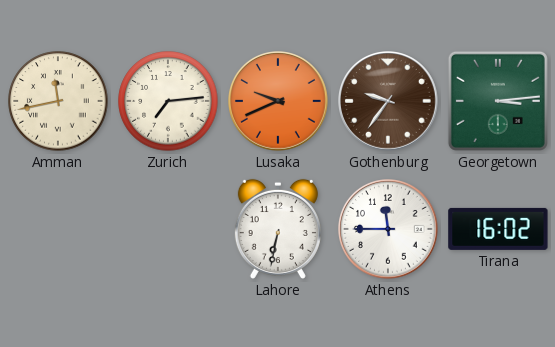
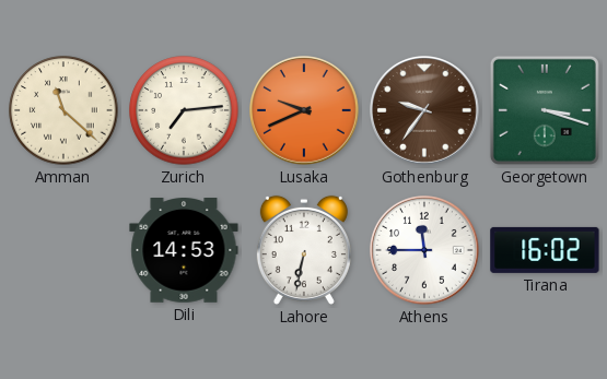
Amman: 11:43 -> 11:22 (63, 110)
Georgetown: 3:14 -> 3:18 (545, 110)
Dili: none -> 14:53 (184, 251)
